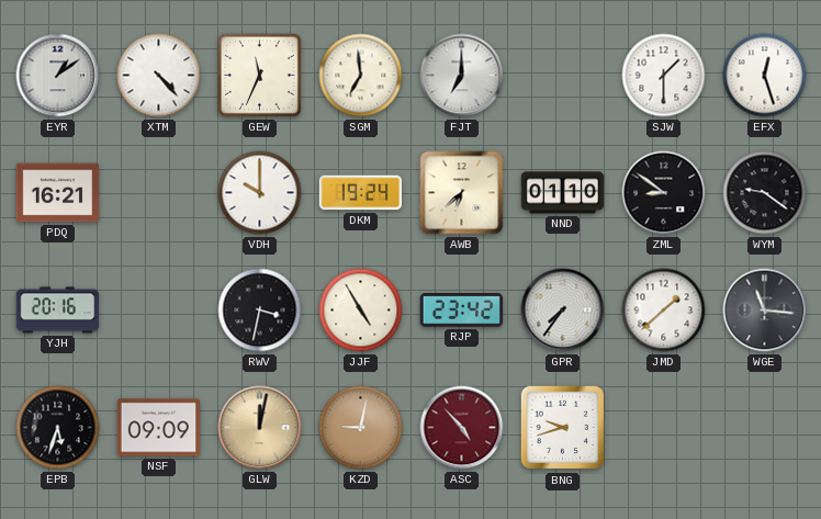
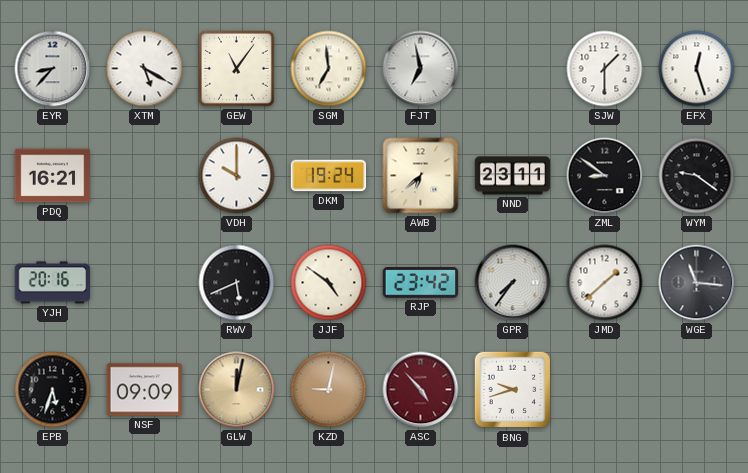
EYR: 1:09 -> 8:37 (53, 69)
XTM: 4:23 -> 5:20 (145, 69)
GEW: 11:34 -> 11:06 (236, 68)
FJT: 7:00 -> 6:58 (421, 69)
NND: 01:10 -> 23:11 (513, 176)
RWV: 3:32 -> 5:41 (237, 283)
JJF: 4:55 -> 4:51 (329, 283)
